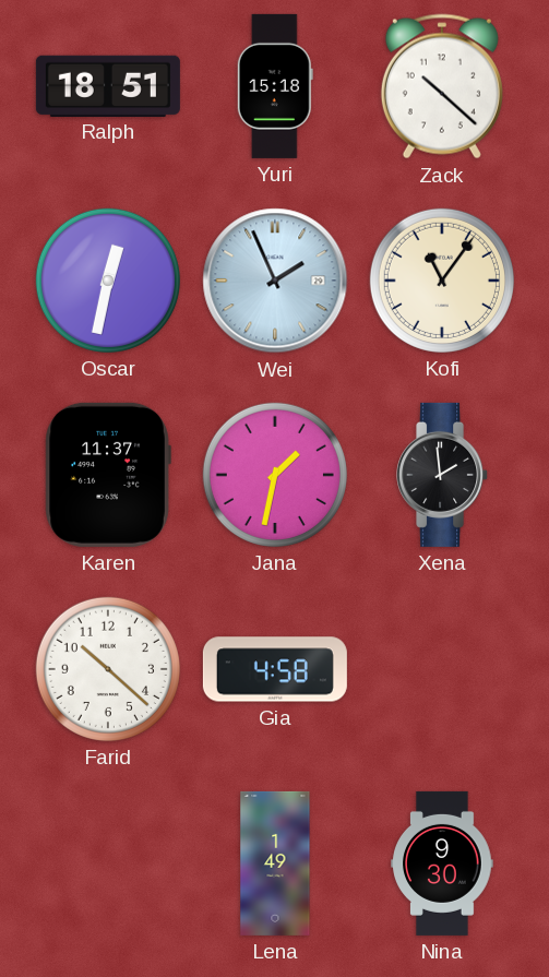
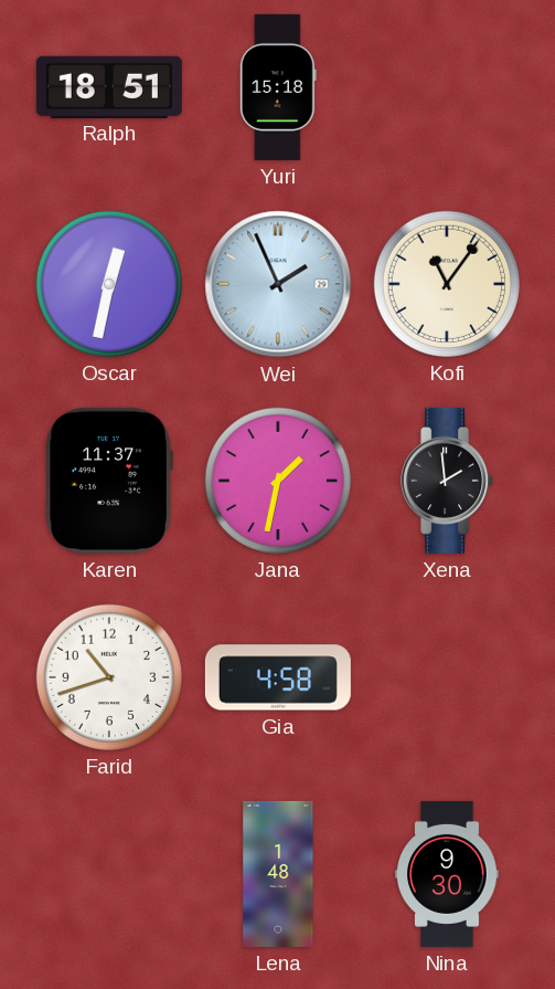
Zack: 10:22 -> none (442, 86)
Farid: 10:22 -> 10:42 (109, 677)
Lena: 1:49 -> 1:48 (278, 874)
